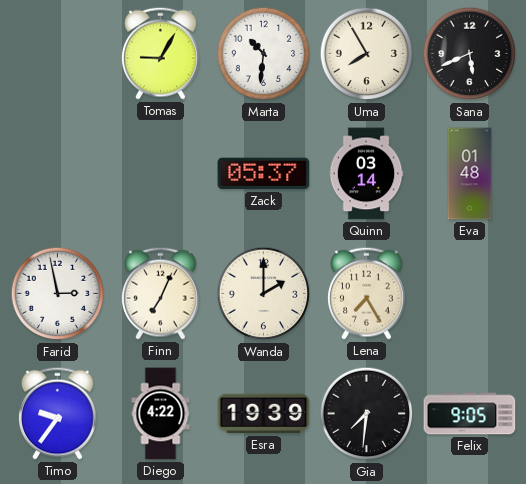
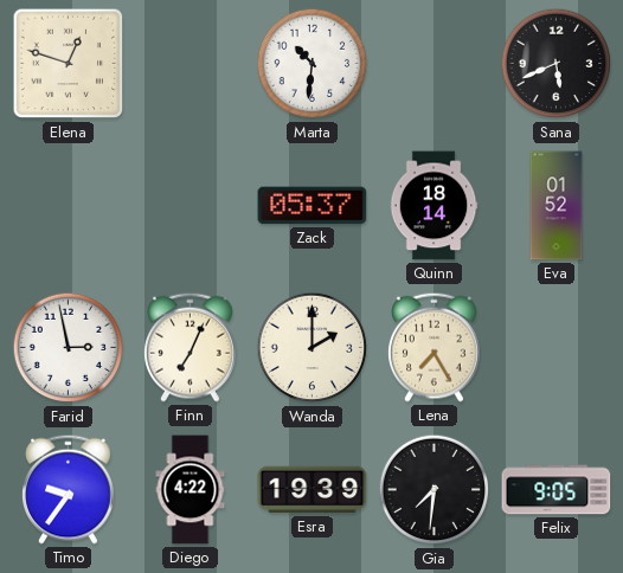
Elena: none -> 12:48 (69, 64)
Tomas: 9:05 -> none (161, 53)
Uma: 7:55 -> none (367, 54)
Quinn: 03:14 -> 18:14 (433, 206)
Eva: 01:48 -> 01:52 (557, 206)
